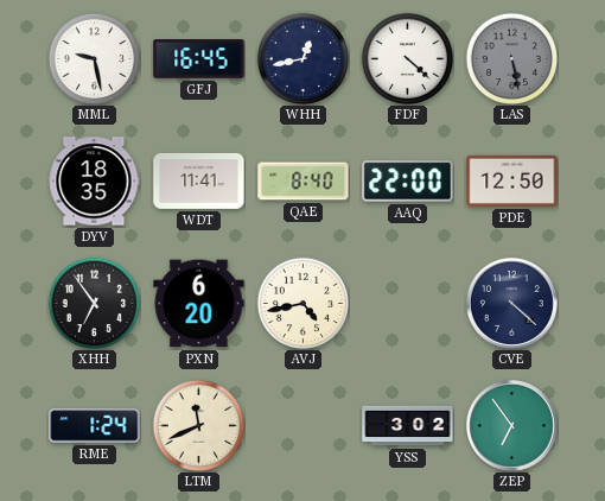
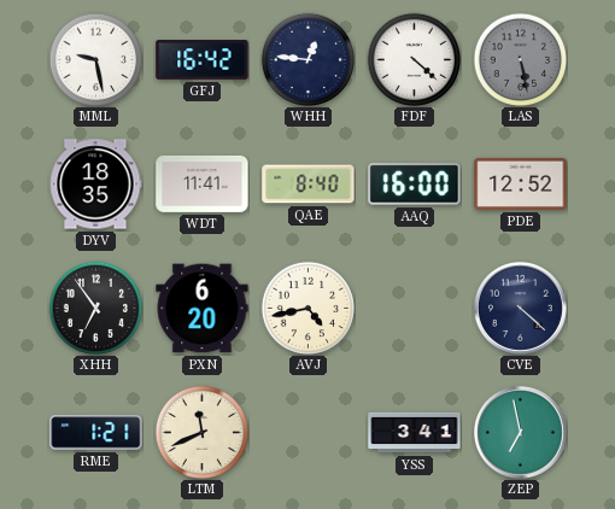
GFJ: 16:45 -> 16:42 (203, 60)
WHH: 12:43 -> 12:46 (307, 59)
AAQ: 22:00 -> 16:00 (415, 185)
PDE: 12:50 -> 12:52 (521, 183)
RME: 1:24 -> 1:21 (96, 433)
YSS: 3:02 -> 3:41 (415, 433)
ZEP: 6:54 -> 6:58 (520, 432)
